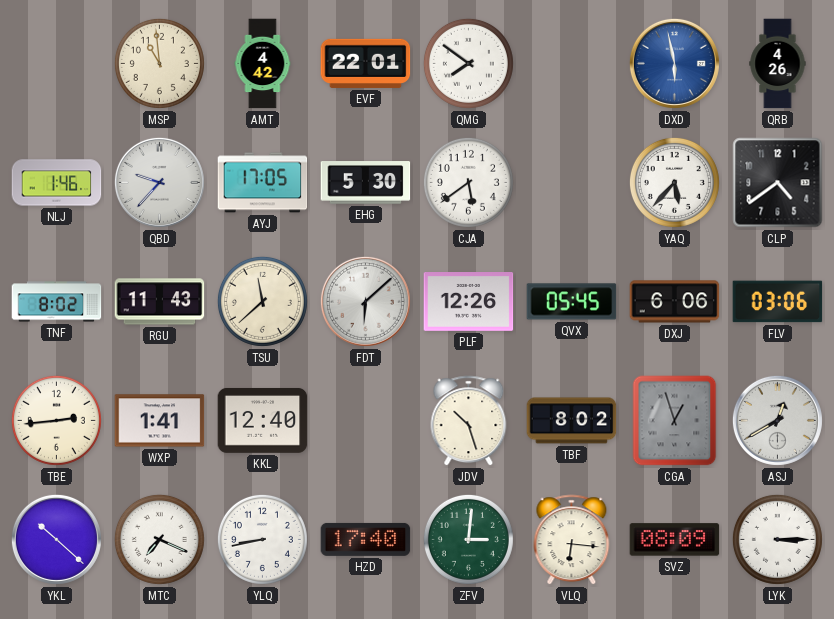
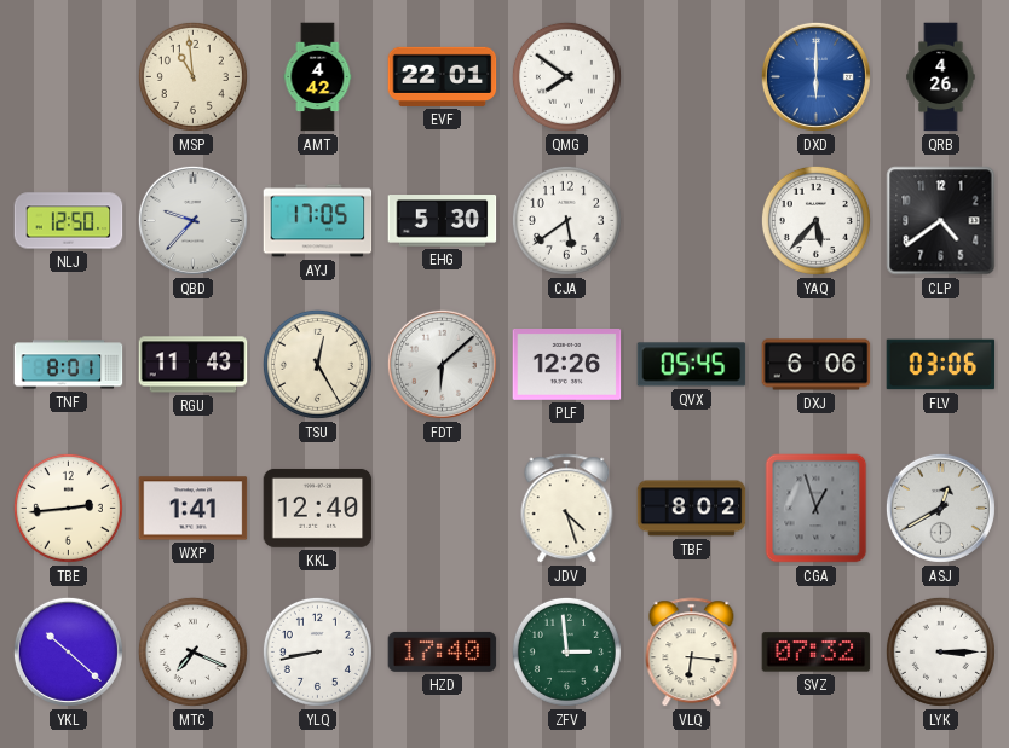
DXD: 5:58 -> 6:00 (815, 76)
NLJ: 1:46 -> 12:50 (69, 221)
TNF: 8:02 -> 8:01 (69, 365)
TSU: 11:38 -> 12:25 (317, 364)
JDV: 10:27 -> 4:27 (567, 509)
ZFV: 3:01 -> 2:59 (566, 651)
SVZ: 08:09 -> 07:32 (817, 653)
